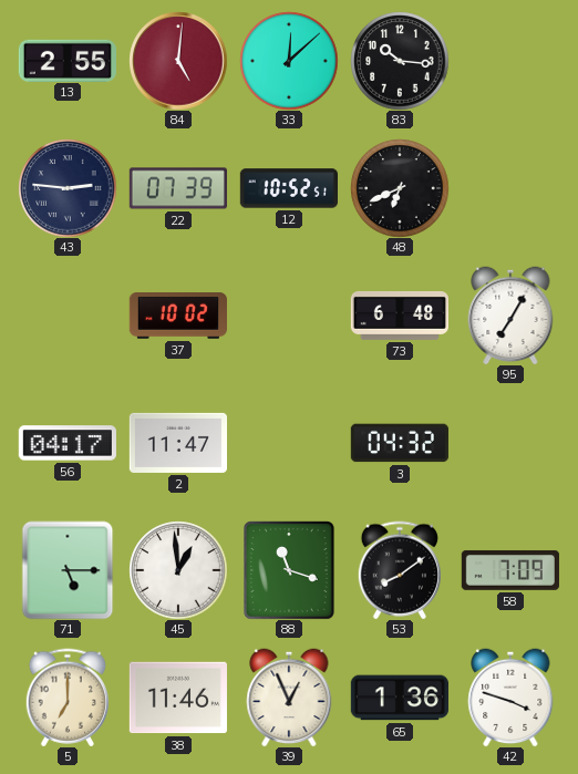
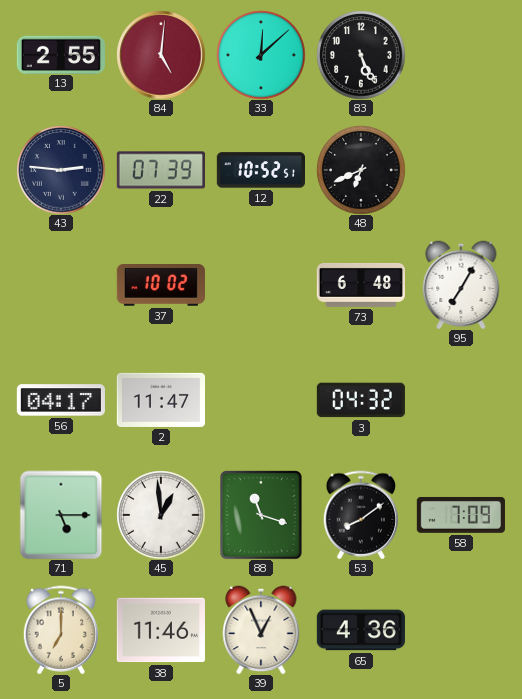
83: 10:16 -> 5:26 (361, 55)
65: 1:36 -> 4:36 (361, 630)
42: 3:48 -> none (510, 698)
